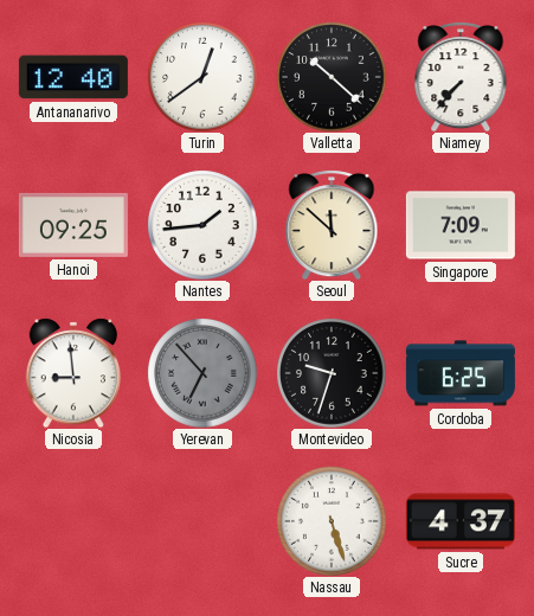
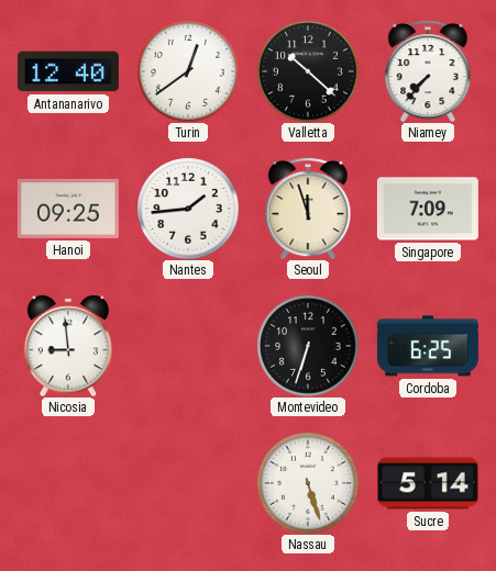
Seoul: 11:52 -> 11:57 (308, 209)
Yerevan: 6:53 -> none (202, 373)
Montevideo: 9:33 -> 6:33 (308, 346)
Sucre: 4:37 -> 5:14 (428, 483)
